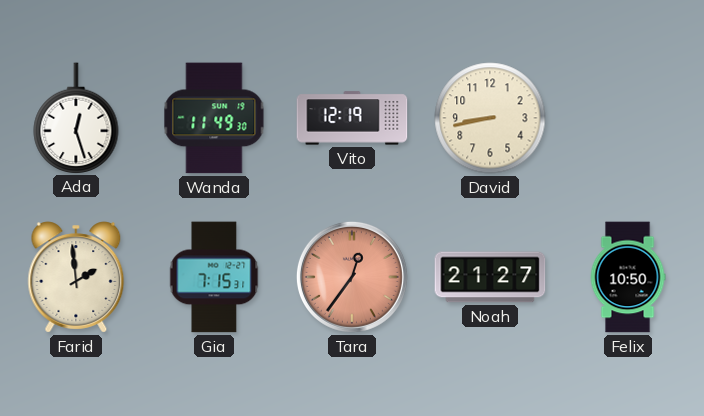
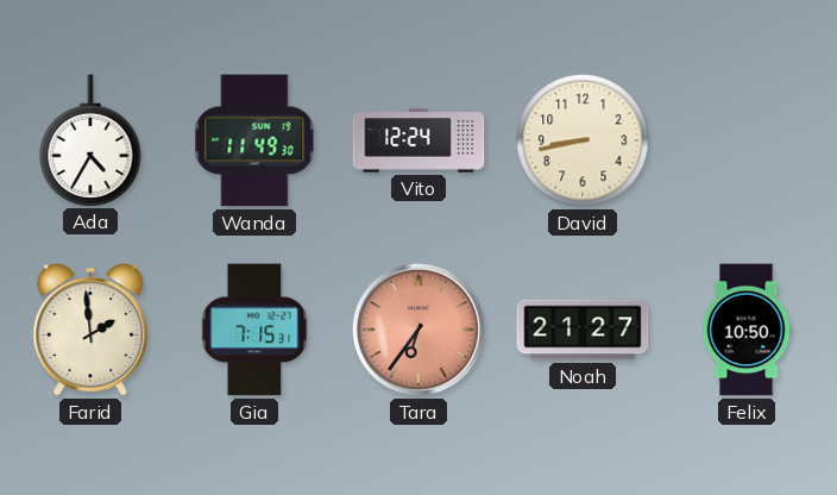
Ada: 12:27 -> 4:35 (90, 140)
Vito: 12:19 -> 12:24 (418, 140)
Tara: 12:36 -> 6:36 (418, 330)
